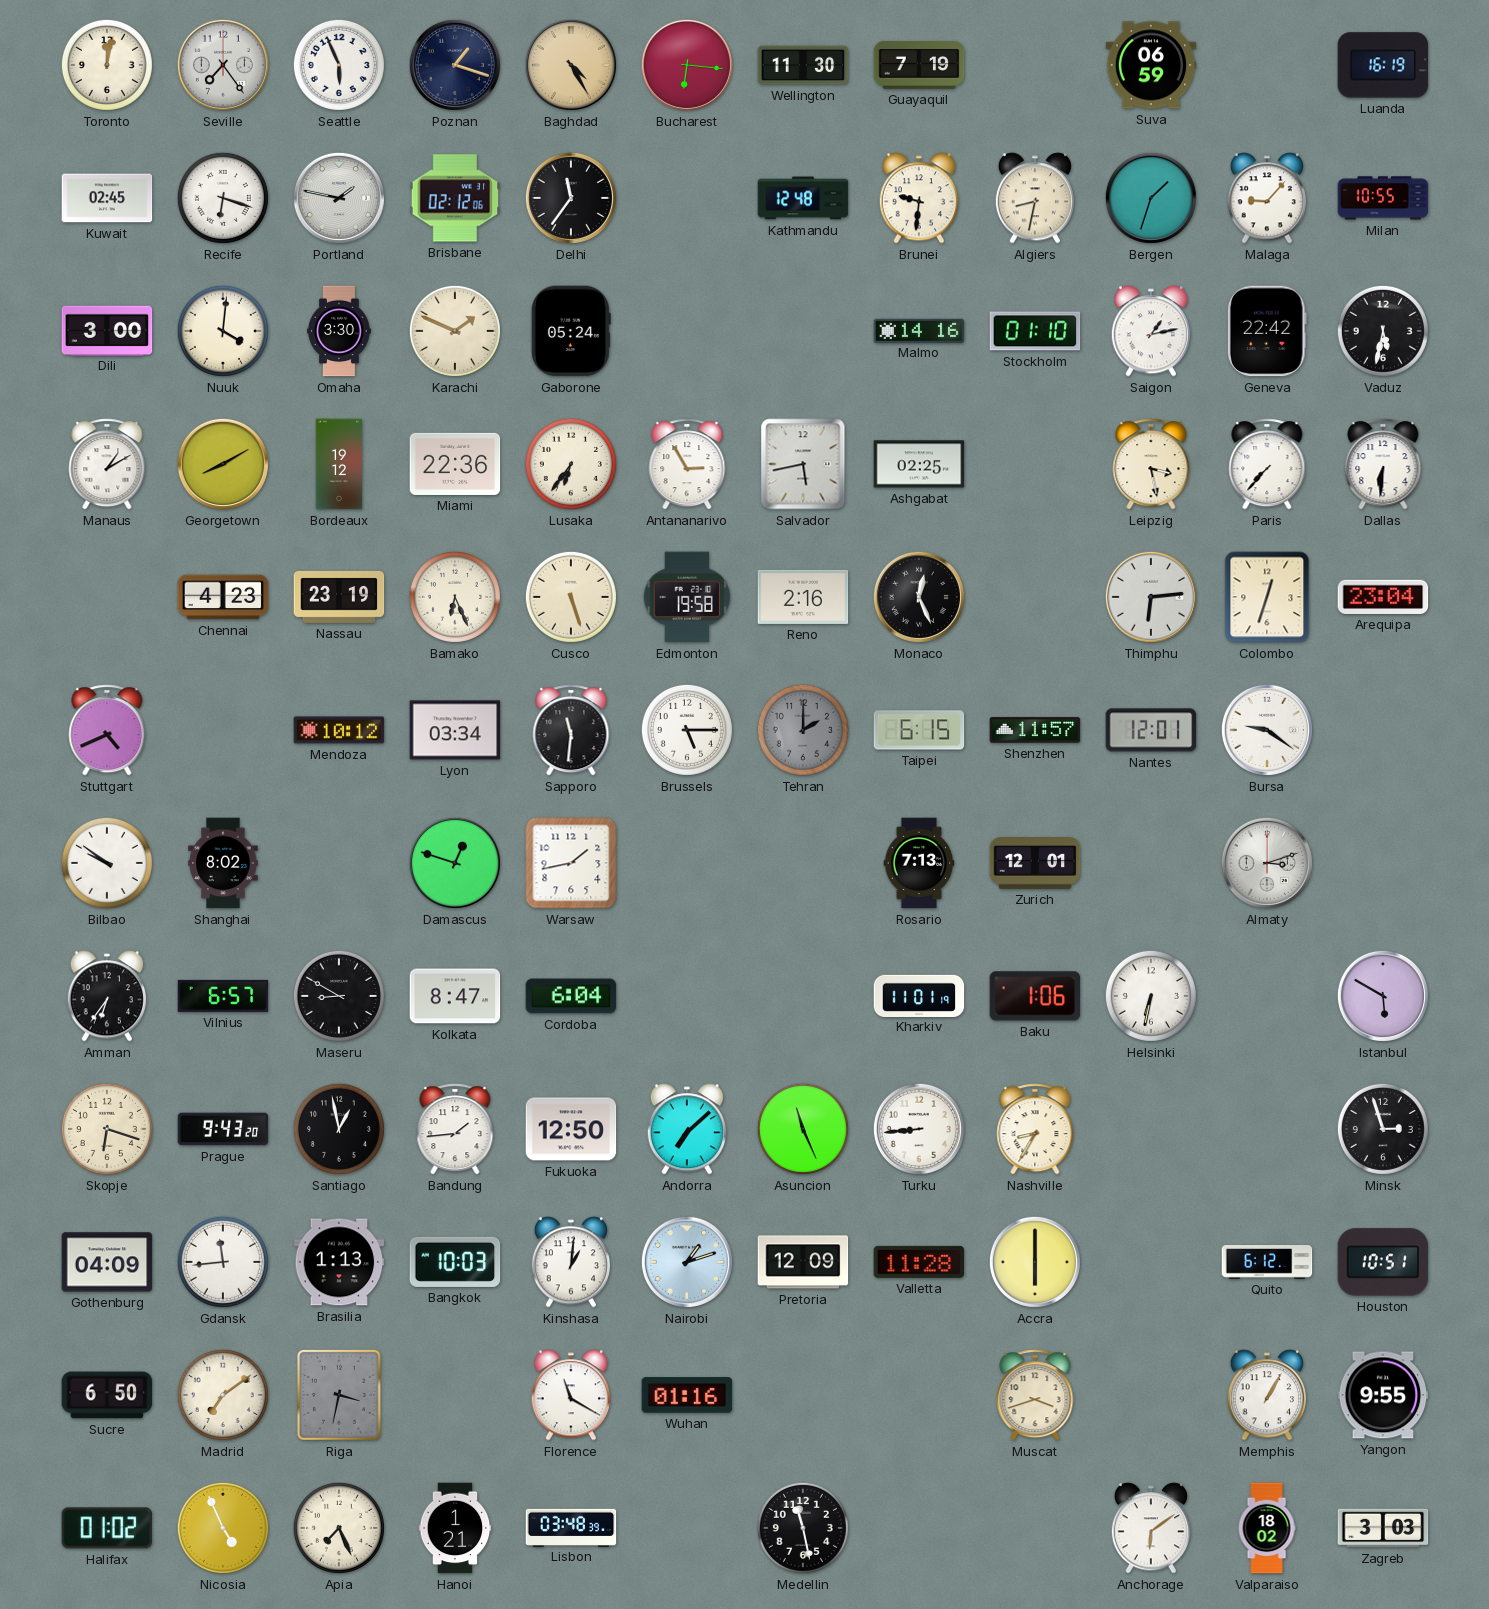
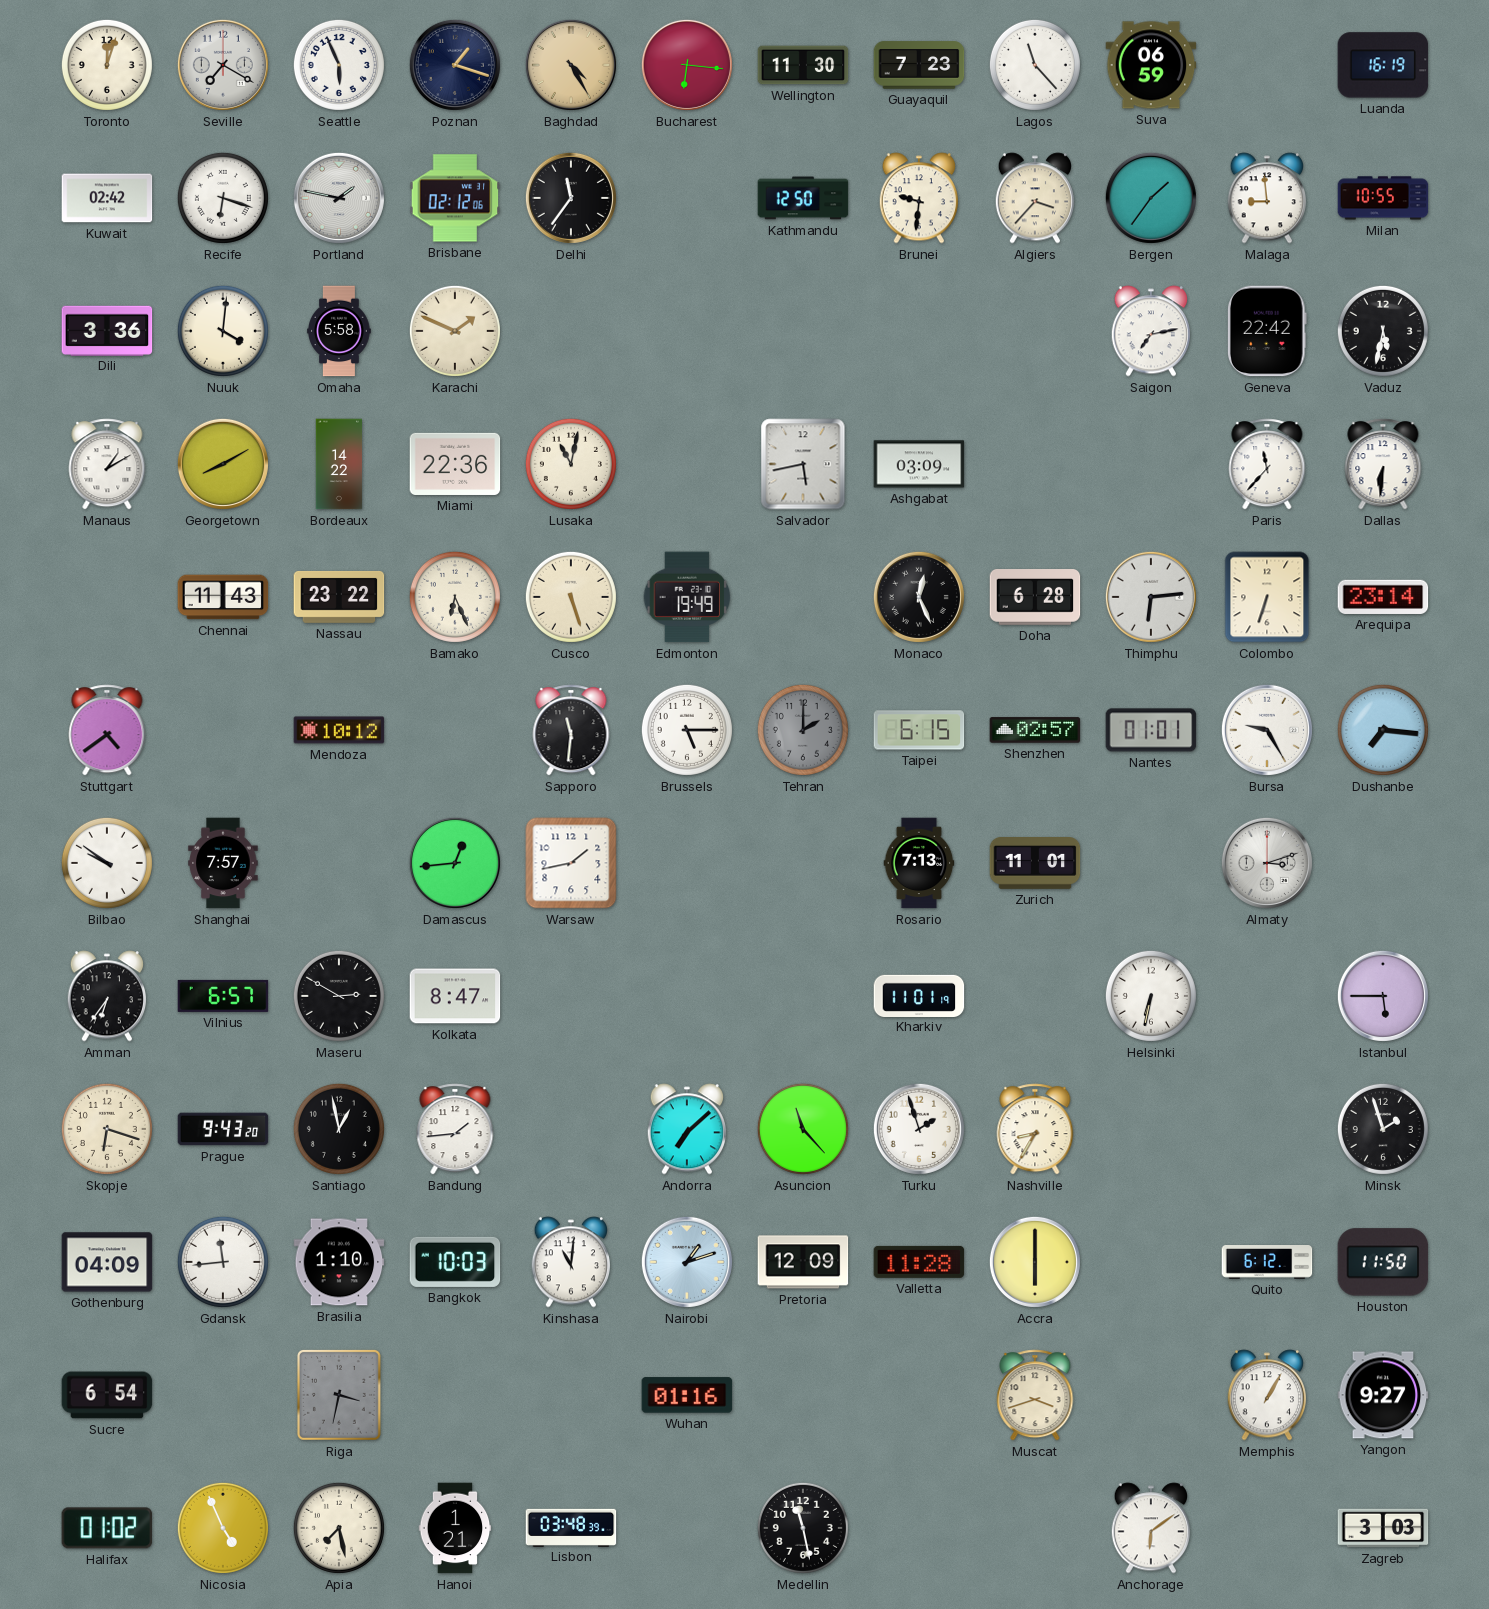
Toronto: 12:02 -> 12:03 (107, 65)
Seville: 7:24 -> 7:20 (223, 65)
Guayaquil: 7:19 -> 7:23 (919, 65)
Lagos: none -> 11:23 (1035, 65)
Kuwait: 02:45 -> 02:42 (107, 198)
Kathmandu: 12:48 -> 12:50 (803, 198)
Algiers: 8:32 -> 3:37 (1034, 198)
Bergen: 1:33 -> 1:36 (1151, 198)
Malaga: 9:07 -> 8:59 (1266, 198)
Dili: 3:00 -> 3:36 (107, 330)
Omaha: 3:30 -> 5:58 (339, 331)
Gaborone: 05:24 -> none (571, 331)
Malmo: 14:16 -> none (919, 330)
Stockholm: 01:10 -> none (1035, 331)
Saigon: 1:13 -> 7:13 (1150, 331)
Bordeaux: 19:12 -> 14:22 (339, 464)
Lusaka: 6:36 -> 11:02 (571, 464)
Antananarivo: 2:55 -> none (687, 464)
Ashgabat: 02:25 -> 03:09 (919, 464)
Leipzig: 3:28 -> none (1151, 464)
Paris: 7:37 -> 11:37 (1267, 464)
Chennai: 4:23 -> 11:43 (223, 597)
Nassau: 23:19 -> 23:22 (339, 597)
Edmonton: 19:58 -> 19:49 (687, 597)
Reno: 2:16 -> none (803, 597)
Doha: none -> 6:28 (1035, 598)
Colombo: 12:33 -> 6:33 (1267, 597)
Arequipa: 23:04 -> 23:14 (1383, 597)
Stuttgart: 4:41 -> 4:39 (107, 730)
Lyon: 03:34 -> none (455, 730)
Shenzhen: 11:57 -> 02:57 (1035, 730)
Nantes: 12:01 -> 01:01 (1151, 730)
Bursa: 9:21 -> 9:25 (1267, 730)
Dushanbe: none -> 7:16 (1383, 730)
Shanghai: 8:02 -> 7:57 (223, 863)
Damascus: 12:48 -> 12:44 (455, 863)
Zurich: 12:01 -> 11:01 (1035, 864)
Maseru: 8:50 -> 2:50 (339, 996)
Cordoba: 6:04 -> none (571, 996)
Baku: 1:06 -> none (1035, 996)
Istanbul: 5:50 -> 5:45 (1383, 996)
Fukuoka: 12:50 -> none (571, 1129)
Asuncion: 11:26 -> 11:23 (803, 1129)
Turku: 8:44 -> 1:57 (919, 1129)
Minsk: 2:57 -> 1:57 (1383, 1129)
Brasilia: 1:13 -> 1:10 (339, 1262)
Kinshasa: 1:01 -> 11:01 (570, 1262)
Houston: 10:51 -> 11:50 (1383, 1262)
Sucre: 6:50 -> 6:54 (107, 1395)
Madrid: 7:09 -> none (223, 1395)
Florence: 11:20 -> none (570, 1395)
Yangon: 9:55 -> 9:27 (1383, 1395)
Apia: 7:26 -> 7:28 (339, 1528)
Valparaiso: 18:02 -> none (1267, 1528)
